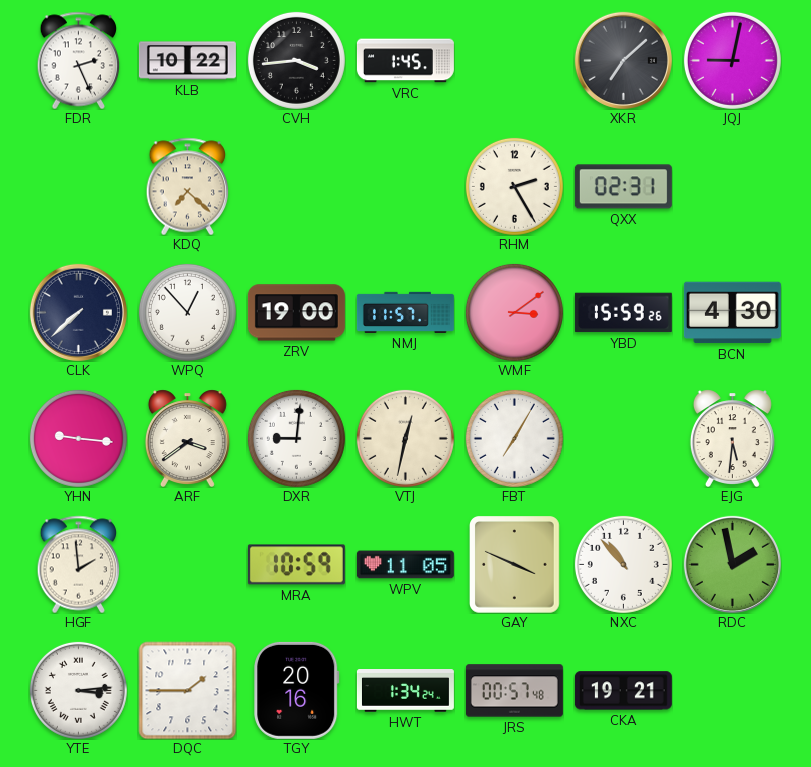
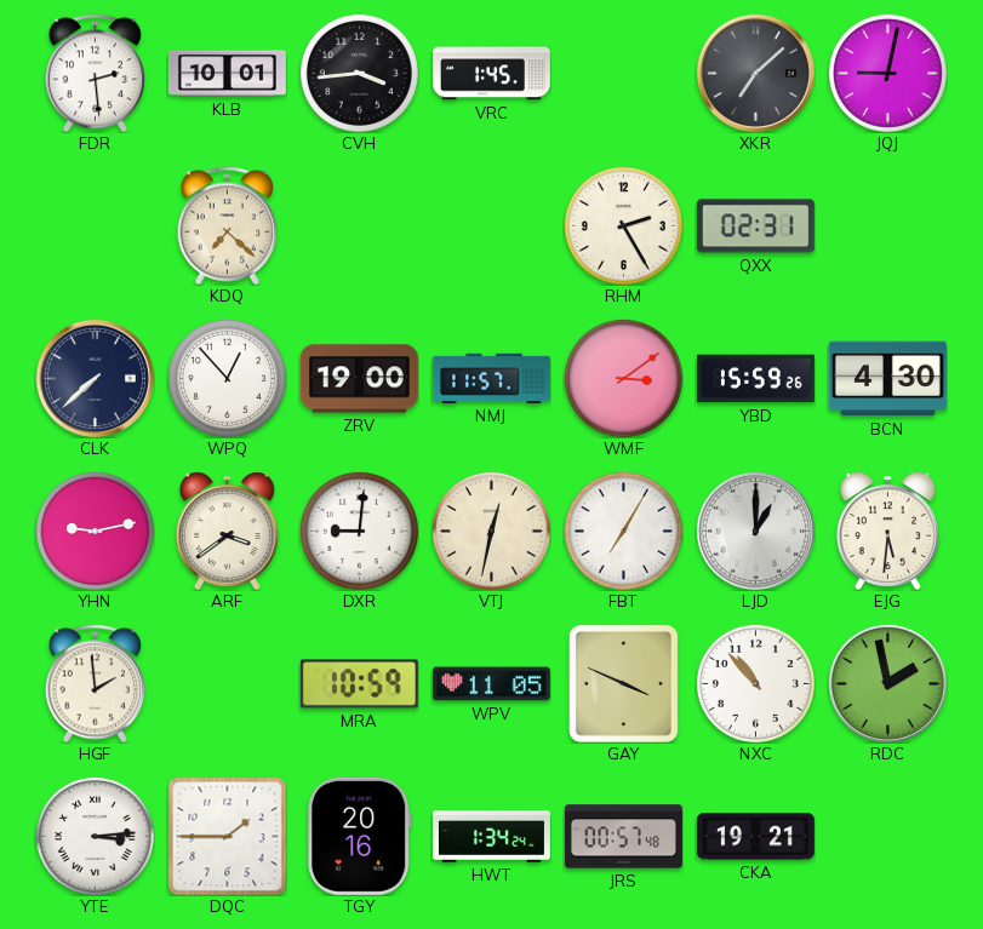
FDR: 2:26 -> 2:29 (96, 73)
KLB: 10:22 -> 10:01 (227, 74)
YHN: 9:16 -> 9:13 (95, 531)
LJD: none -> 1:00 (755, 531)
